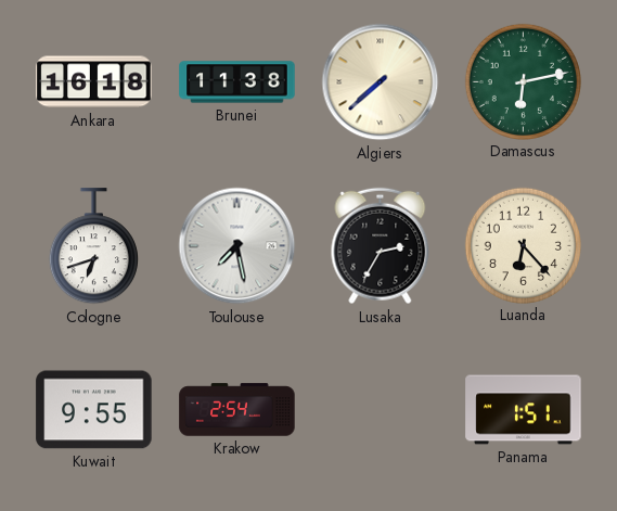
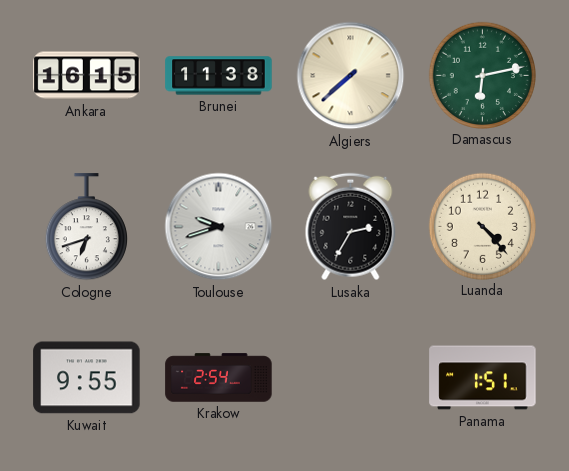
Ankara: 16:18 -> 16:15 (87, 76)
Toulouse: 7:28 -> 9:42 (219, 227)
Luanda: 6:23 -> 4:23 (482, 226)
